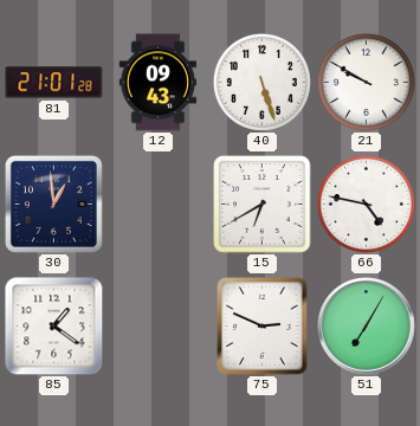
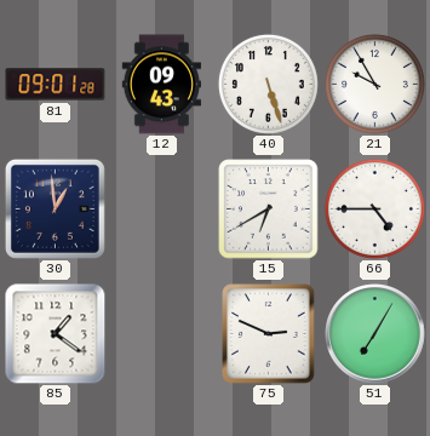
81: 21:01 -> 09:01 (56, 85)
21: 9:50 -> 9:55 (374, 84)
66: 4:47 -> 4:45 (374, 208)
